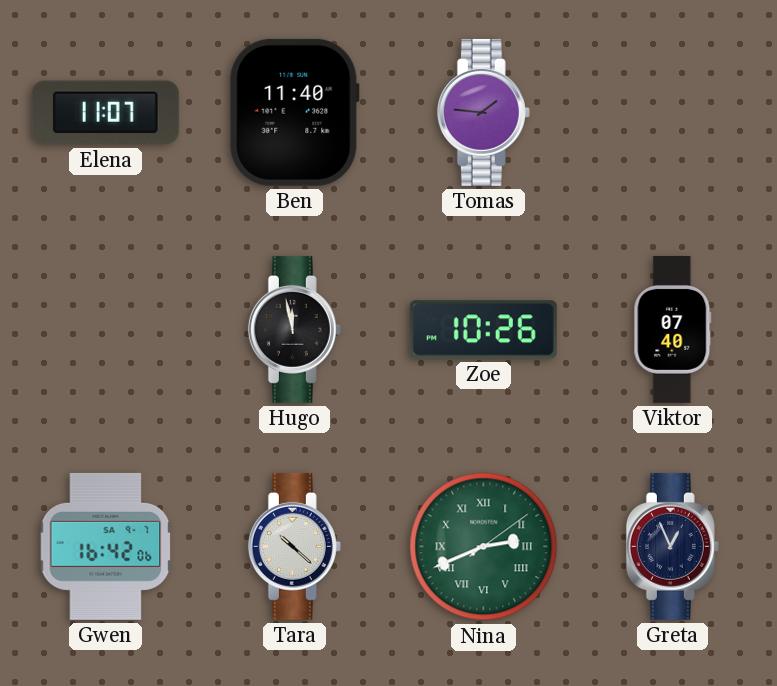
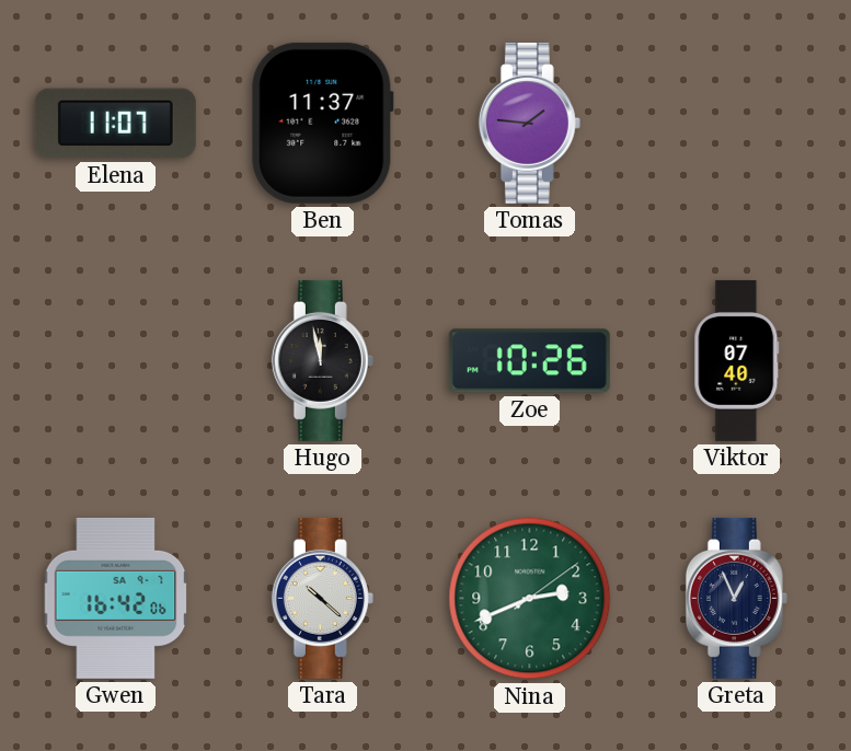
Ben: 11:40 -> 11:37 (323, 123)
Nina numerals: Roman -> Arabic (530, 599)
